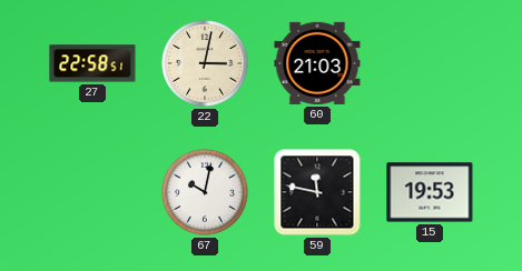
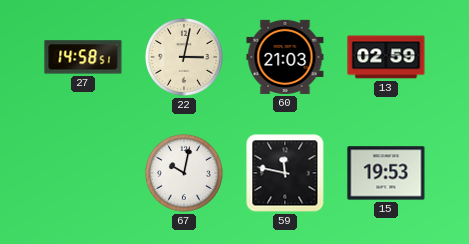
27: 22:58 -> 14:58 (83, 57)
13: none -> 02:59 (386, 57)
